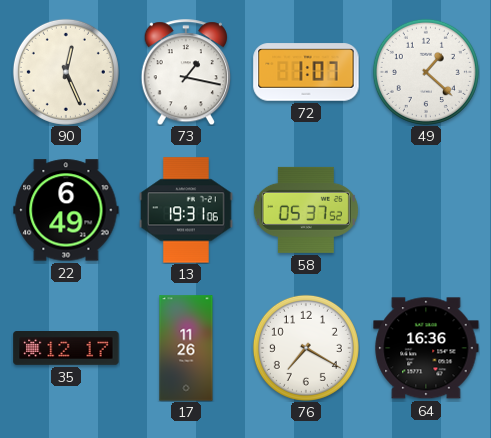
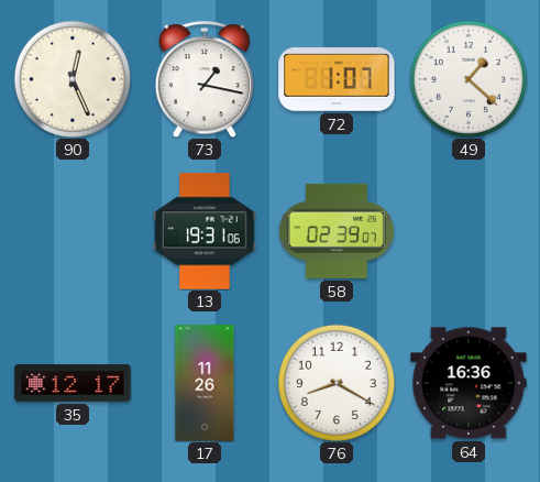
22: 6:49 -> none (66, 210)
58: 05:37 -> 02:39 (337, 231)
76: 7:20 -> 8:20 (337, 383)
